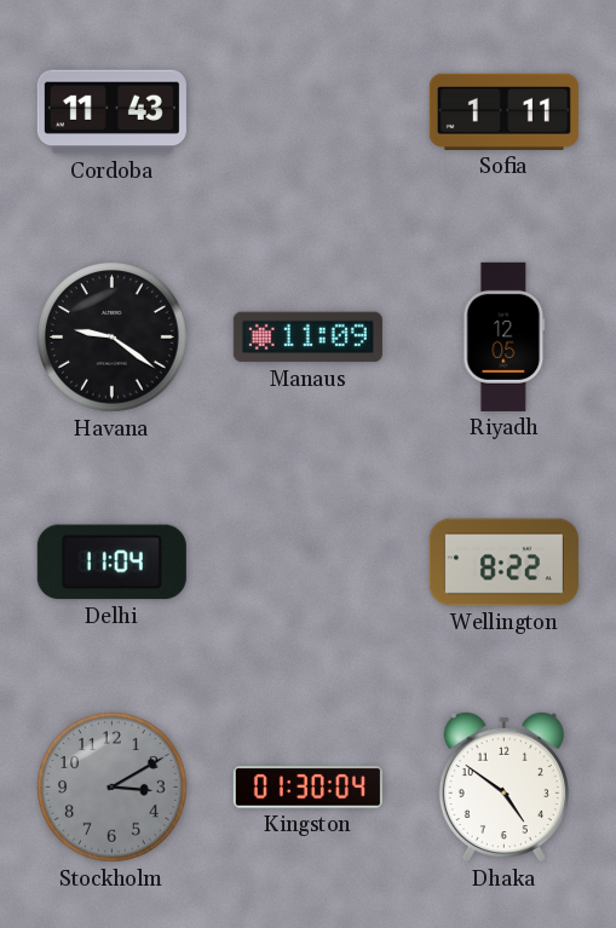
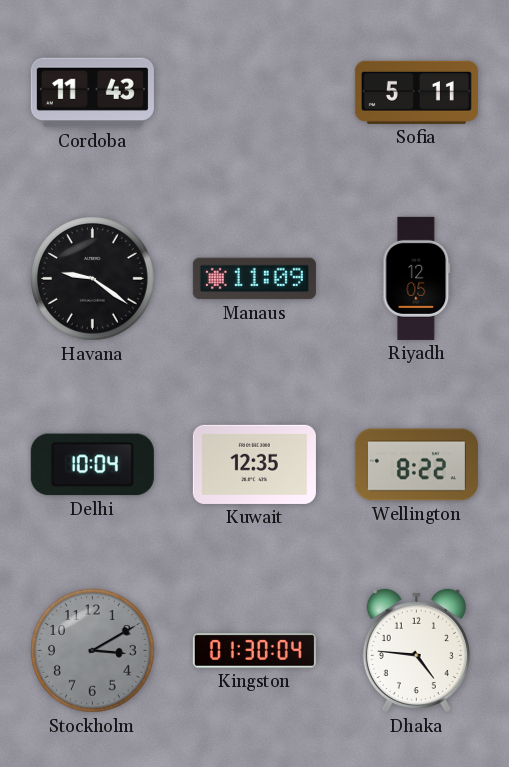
Sofia: 1:11 -> 5:11 (416, 92)
Delhi: 11:04 -> 10:04 (92, 465)
Kuwait: none -> 12:35 (254, 464)
Dhaka: 4:51 -> 4:46 (416, 650)
